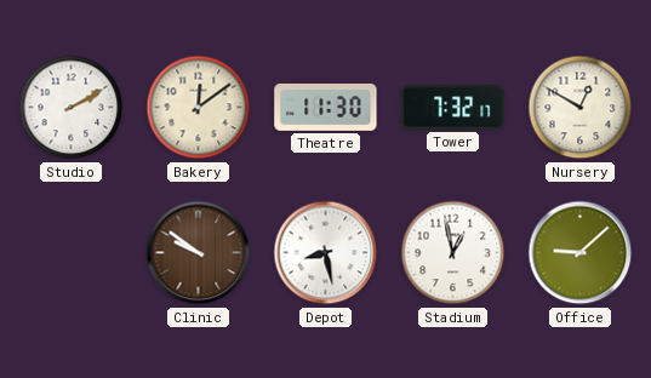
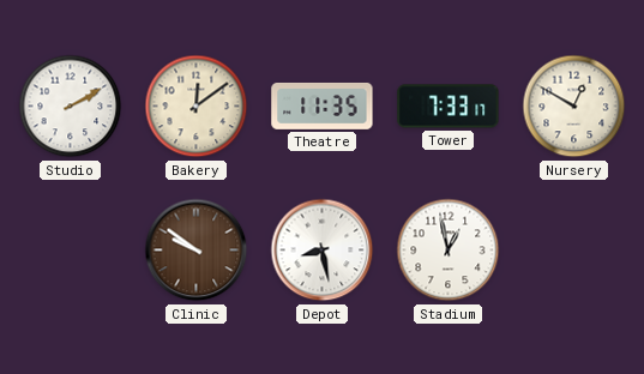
Theatre: 11:30 -> 11:35 (323, 107)
Tower: 7:32 -> 7:33 (449, 107)
Office: 9:08 -> none (581, 253)
